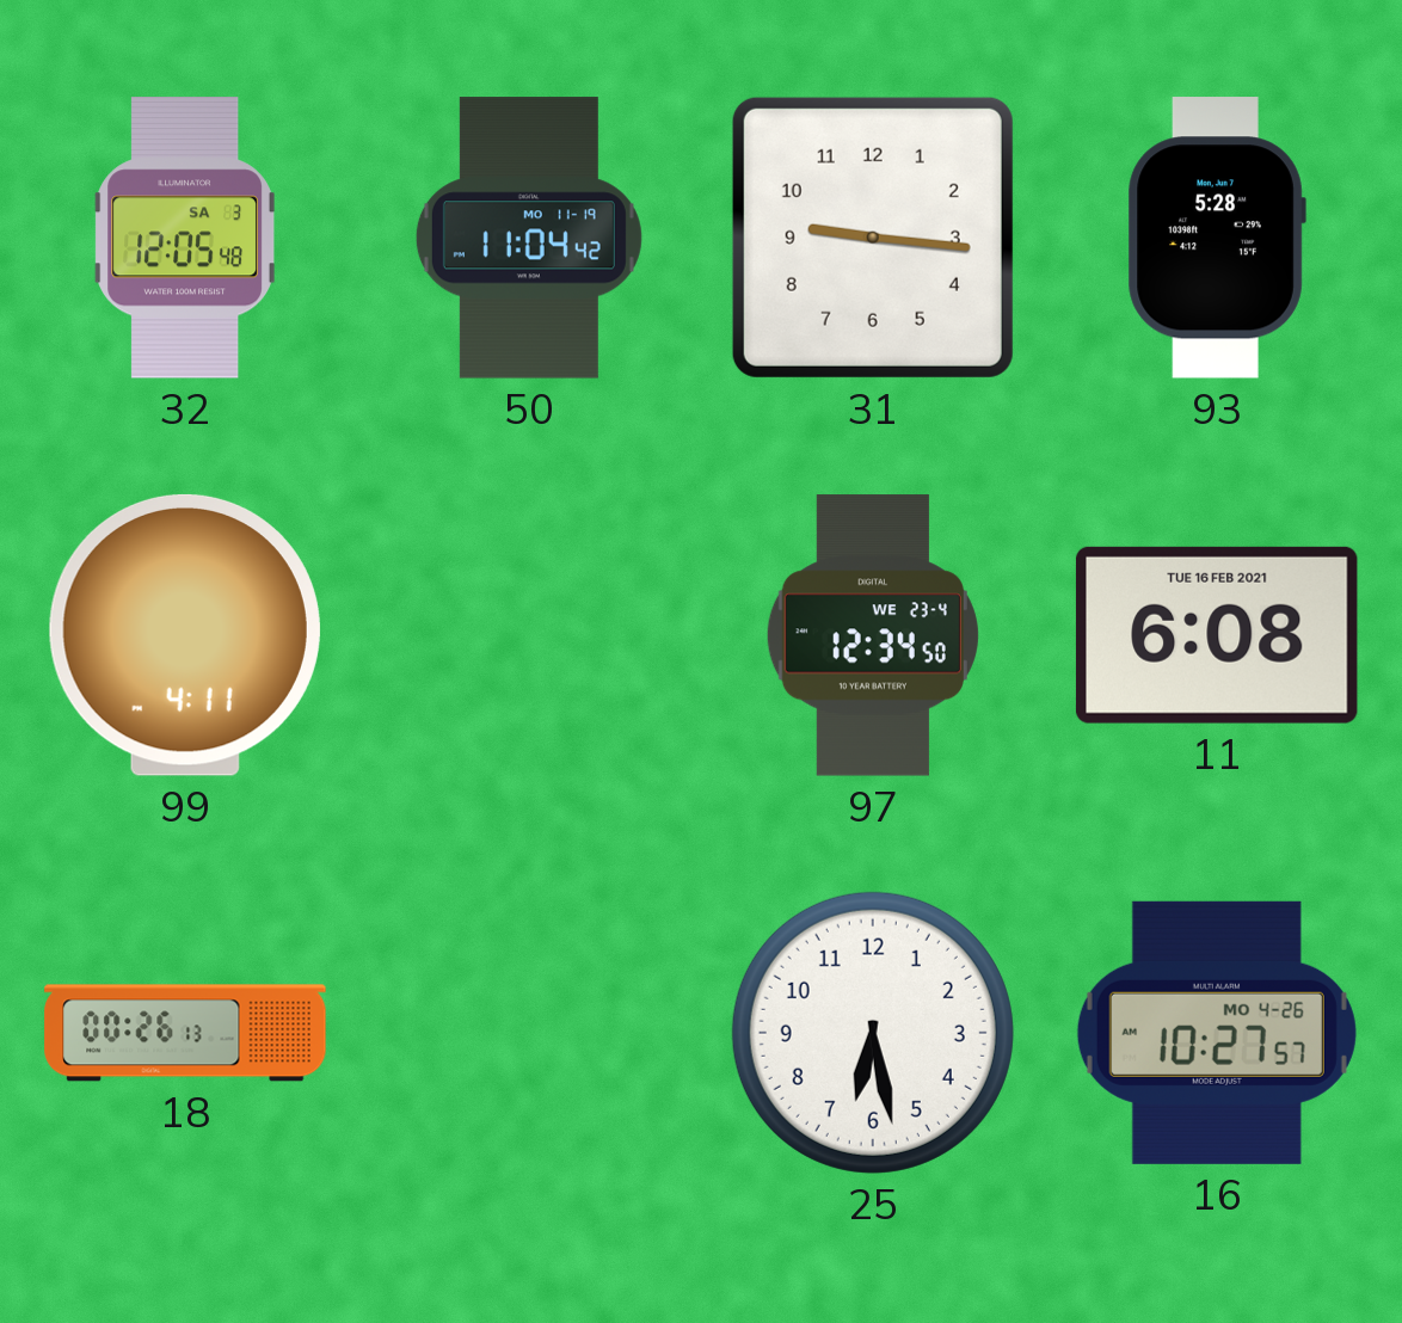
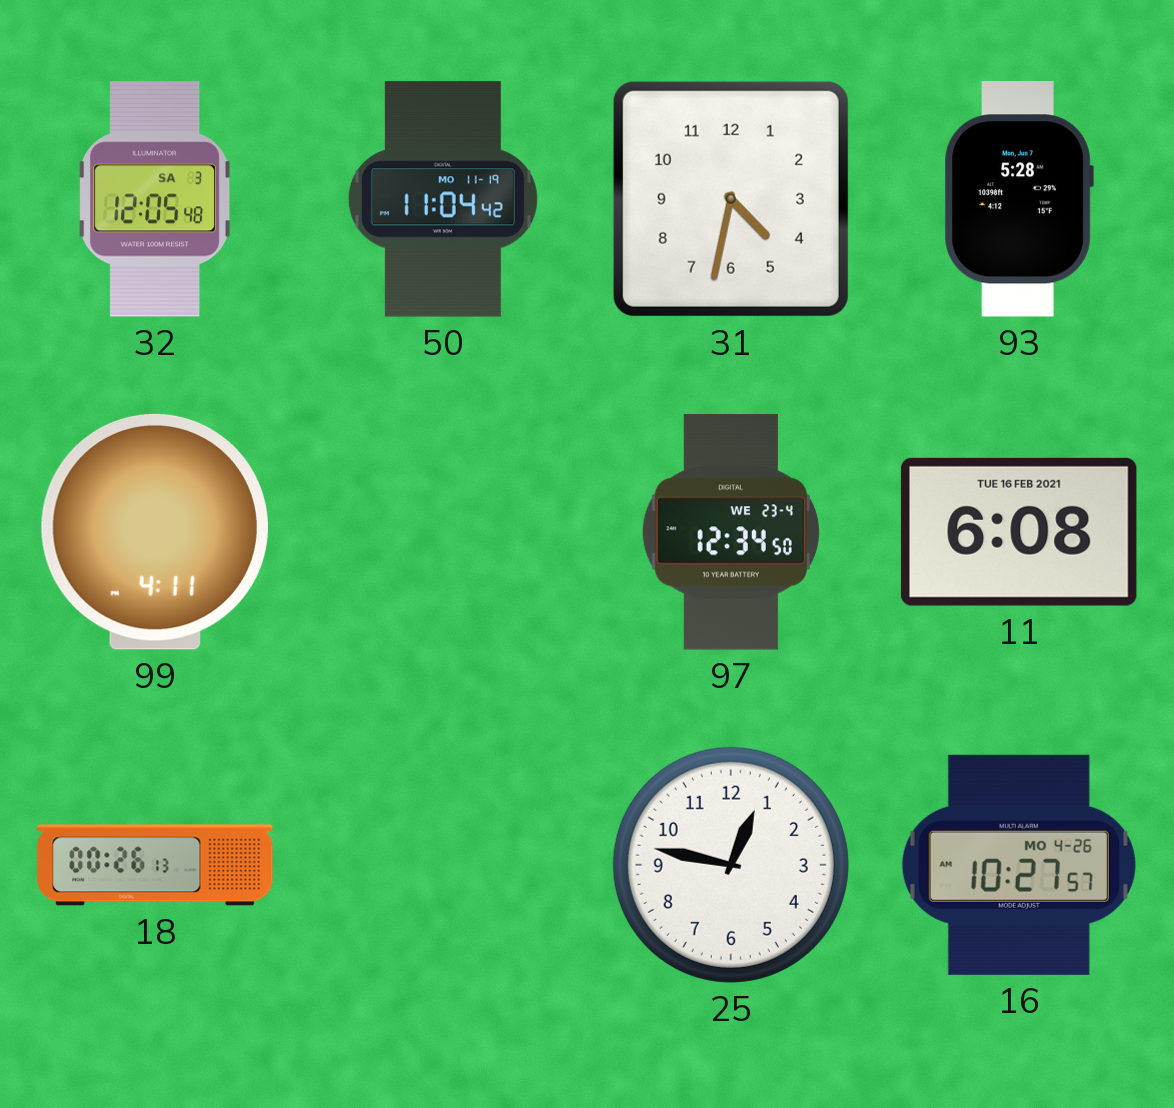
31: 9:16 -> 4:32 (731, 199)
25: 6:28 -> 12:47 (731, 865)
